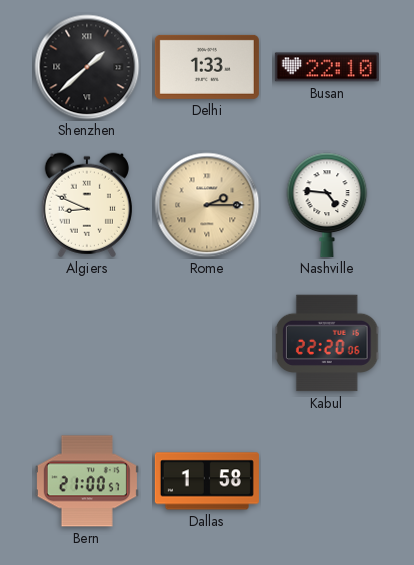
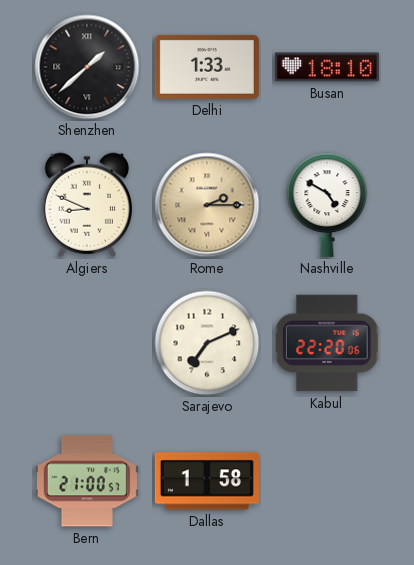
Busan: 22:10 -> 18:10 (327, 67)
Nashville: 4:46 -> 4:50 (327, 205)
Sarajevo: none -> 7:11 (207, 343)
